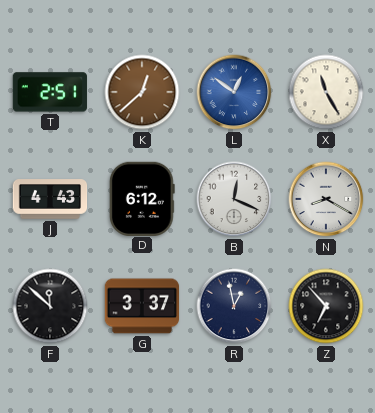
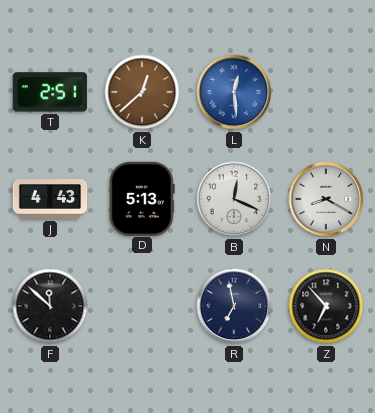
L: 12:51 -> 12:29 (234, 92)
X: 11:25 -> none (326, 92)
D: 6:12 -> 5:13 (142, 198)
G: 3:37 -> none (142, 306)
R: 12:58 -> 6:58 (234, 306)
